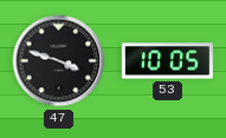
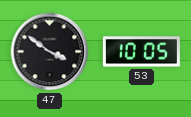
47: 3:48 -> 3:51 (50, 52)
